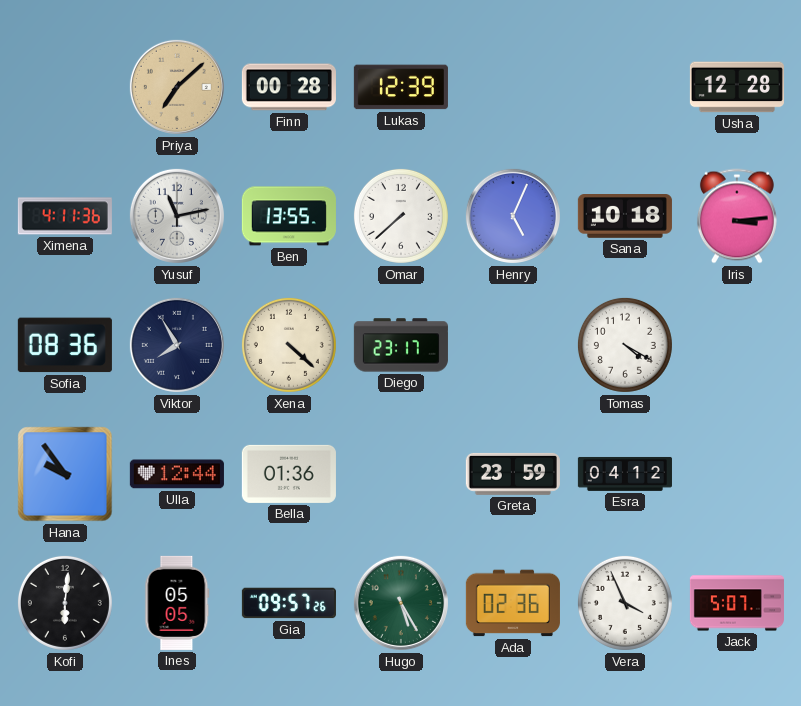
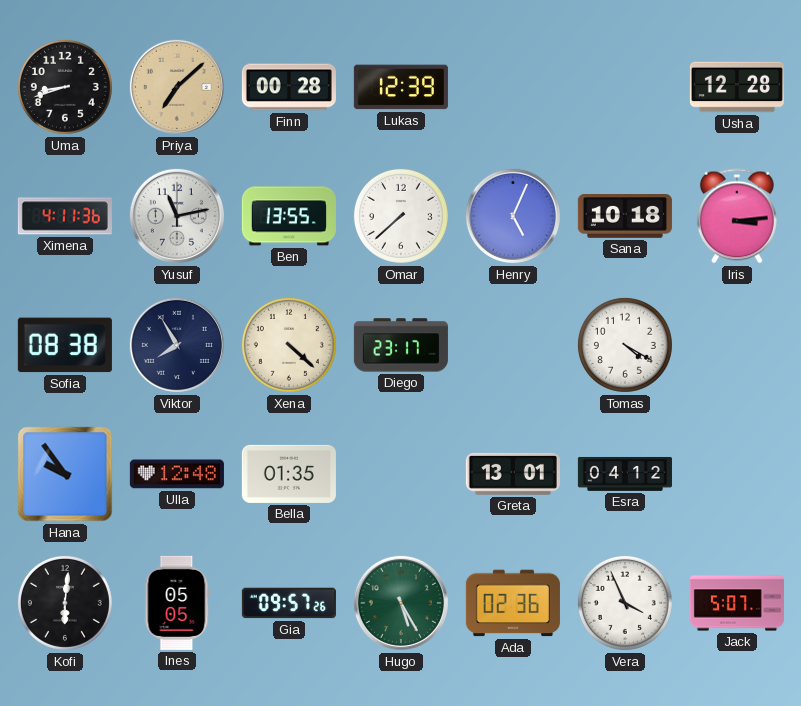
Uma: none -> 8:42 (65, 87)
Sofia: 08:36 -> 08:38 (65, 345)
Ulla: 12:44 -> 12:48 (177, 474)
Bella: 01:36 -> 01:35 (289, 474)
Greta: 23:59 -> 13:01 (513, 474)
